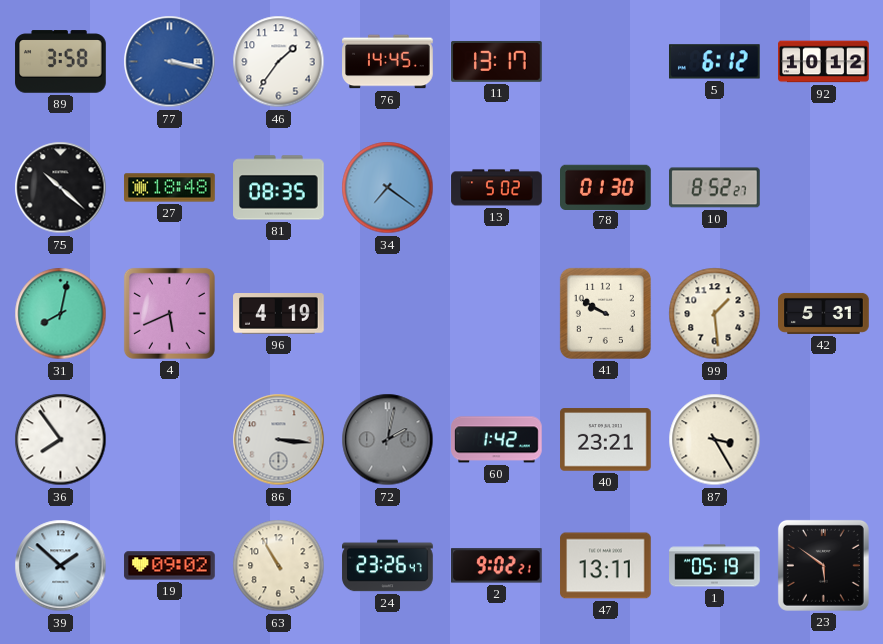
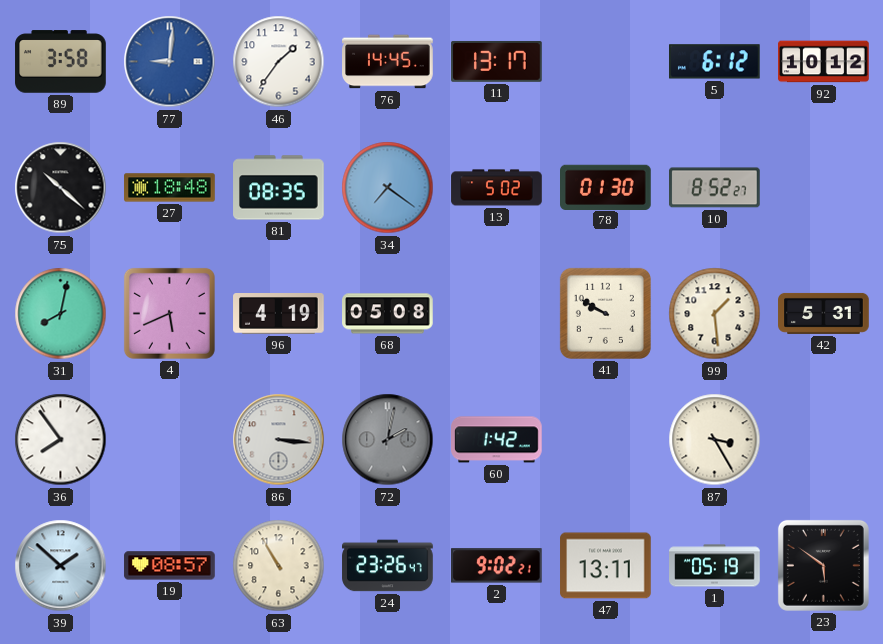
77: 3:17 -> 9:01 (170, 62)
68: none -> 05:08 (388, 314)
40: 23:21 -> none (606, 440)
19: 09:02 -> 08:57 (170, 566)
